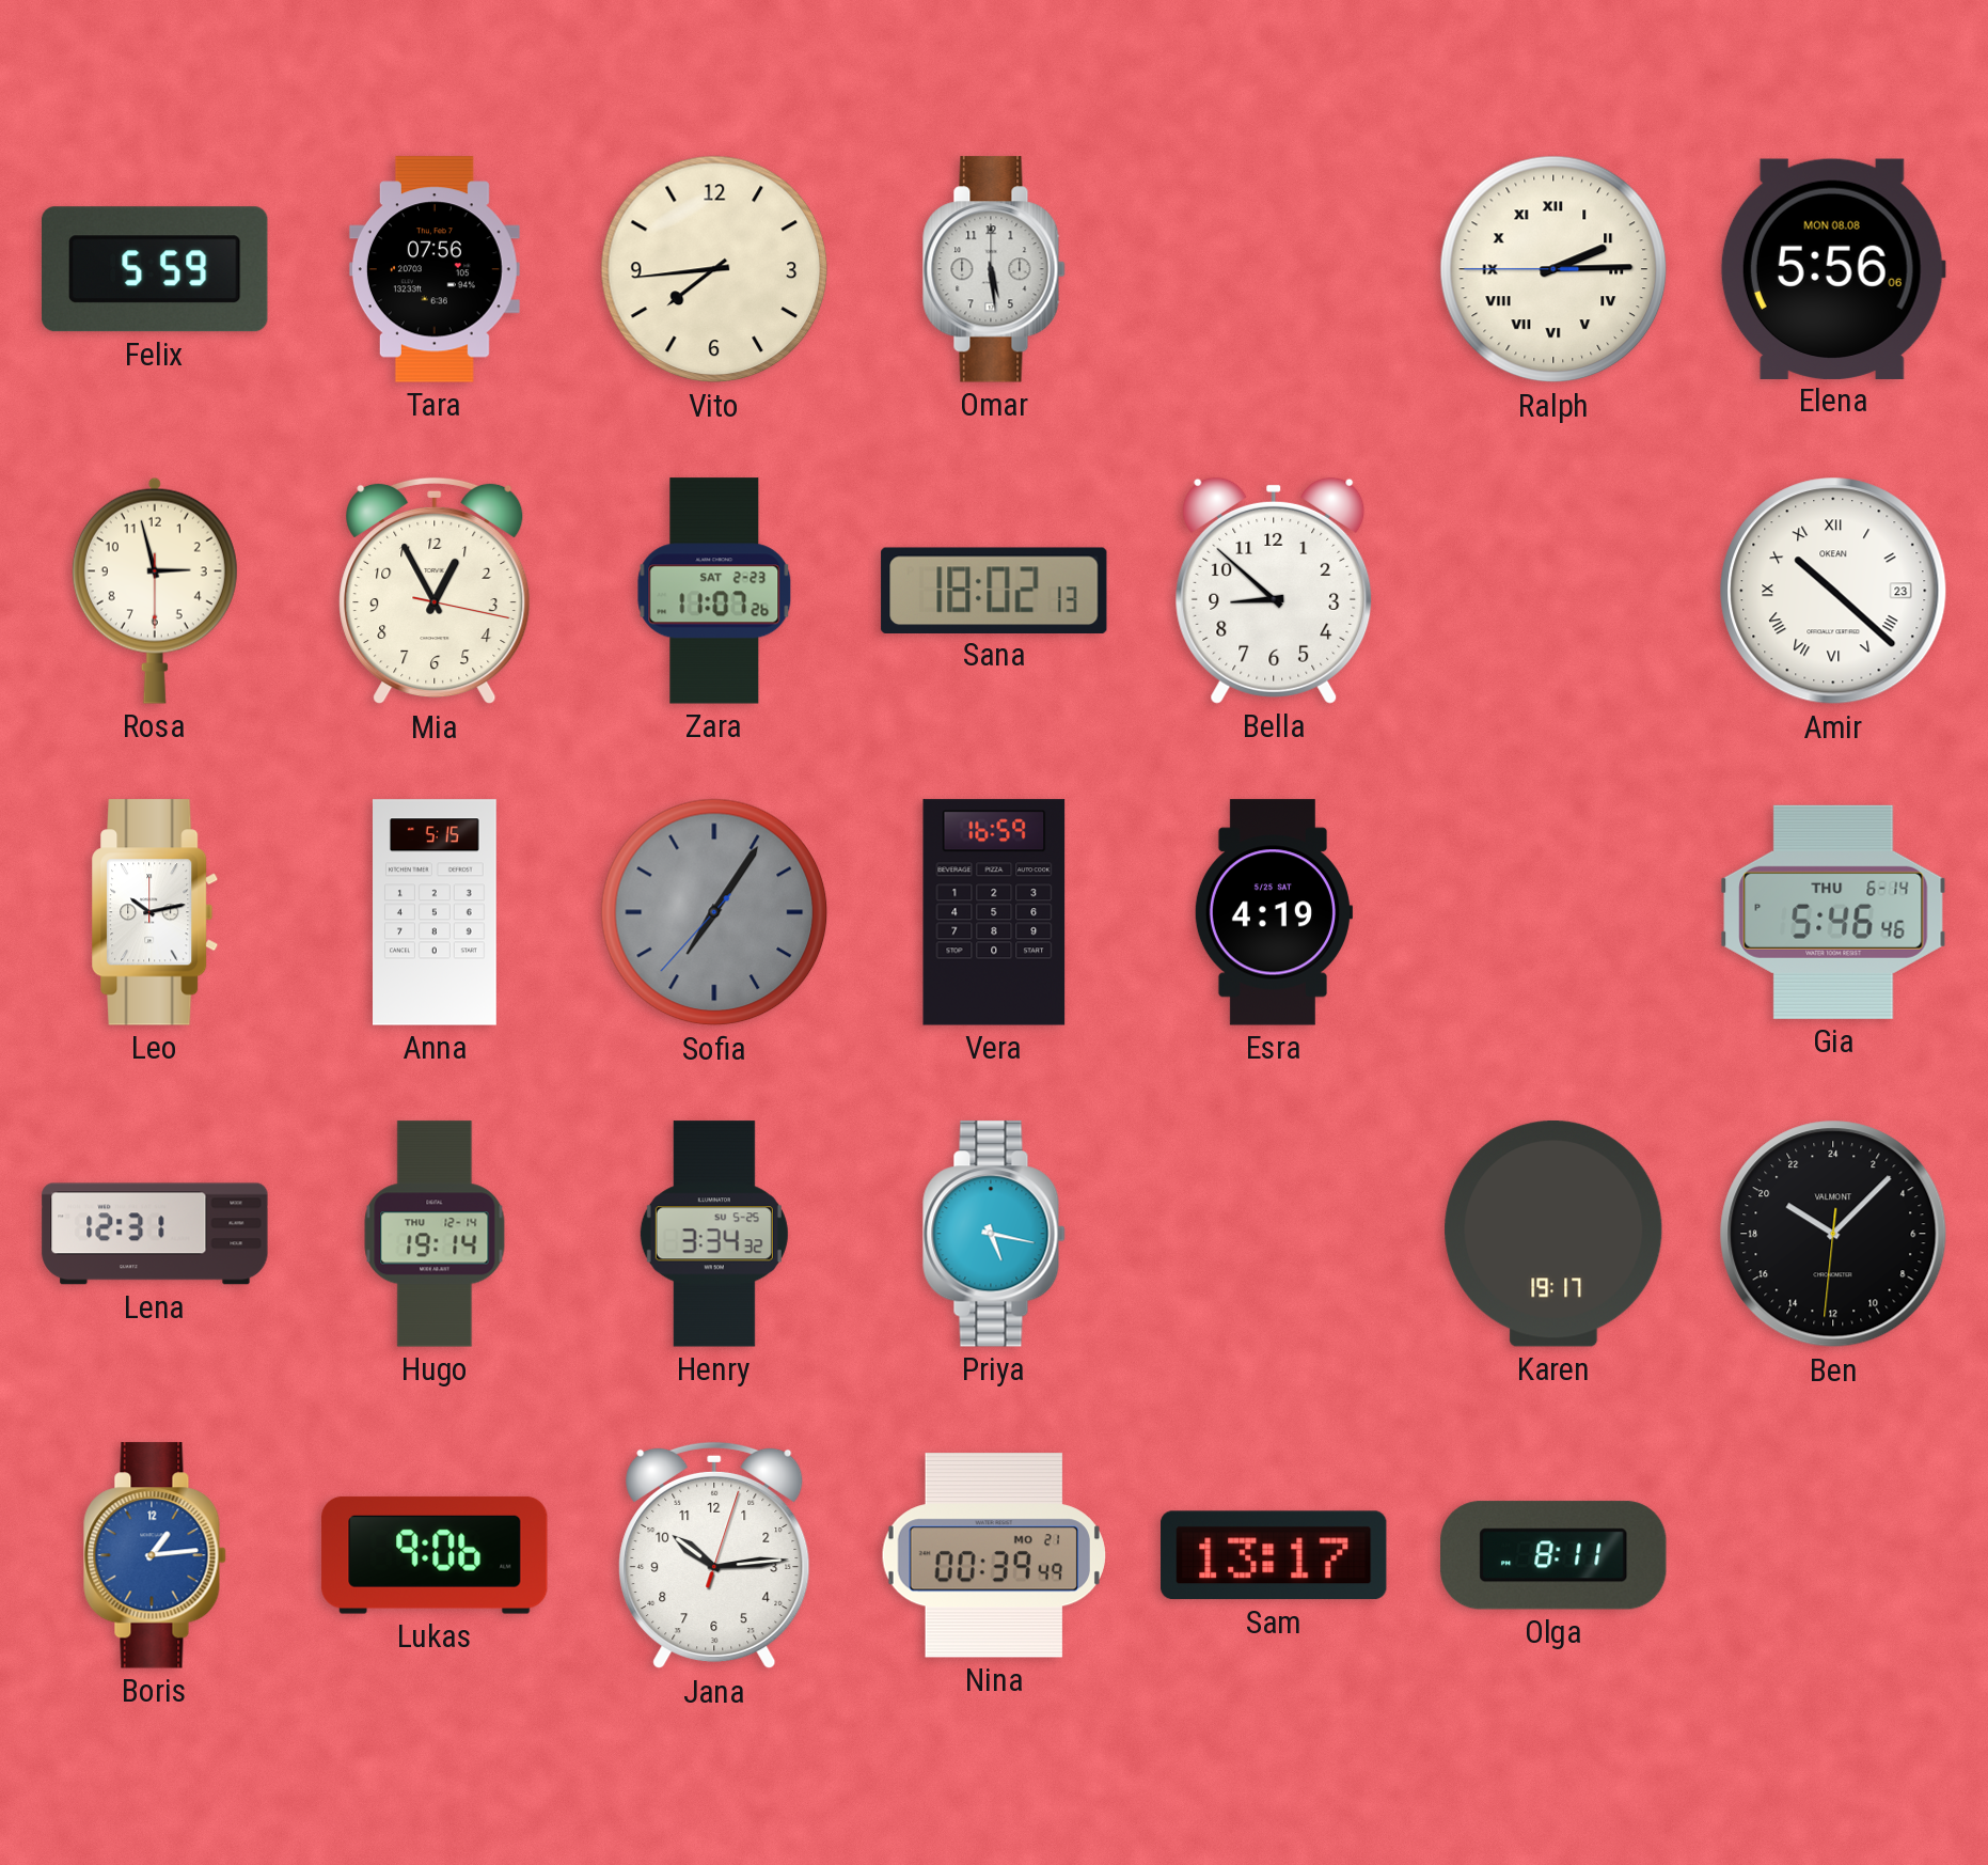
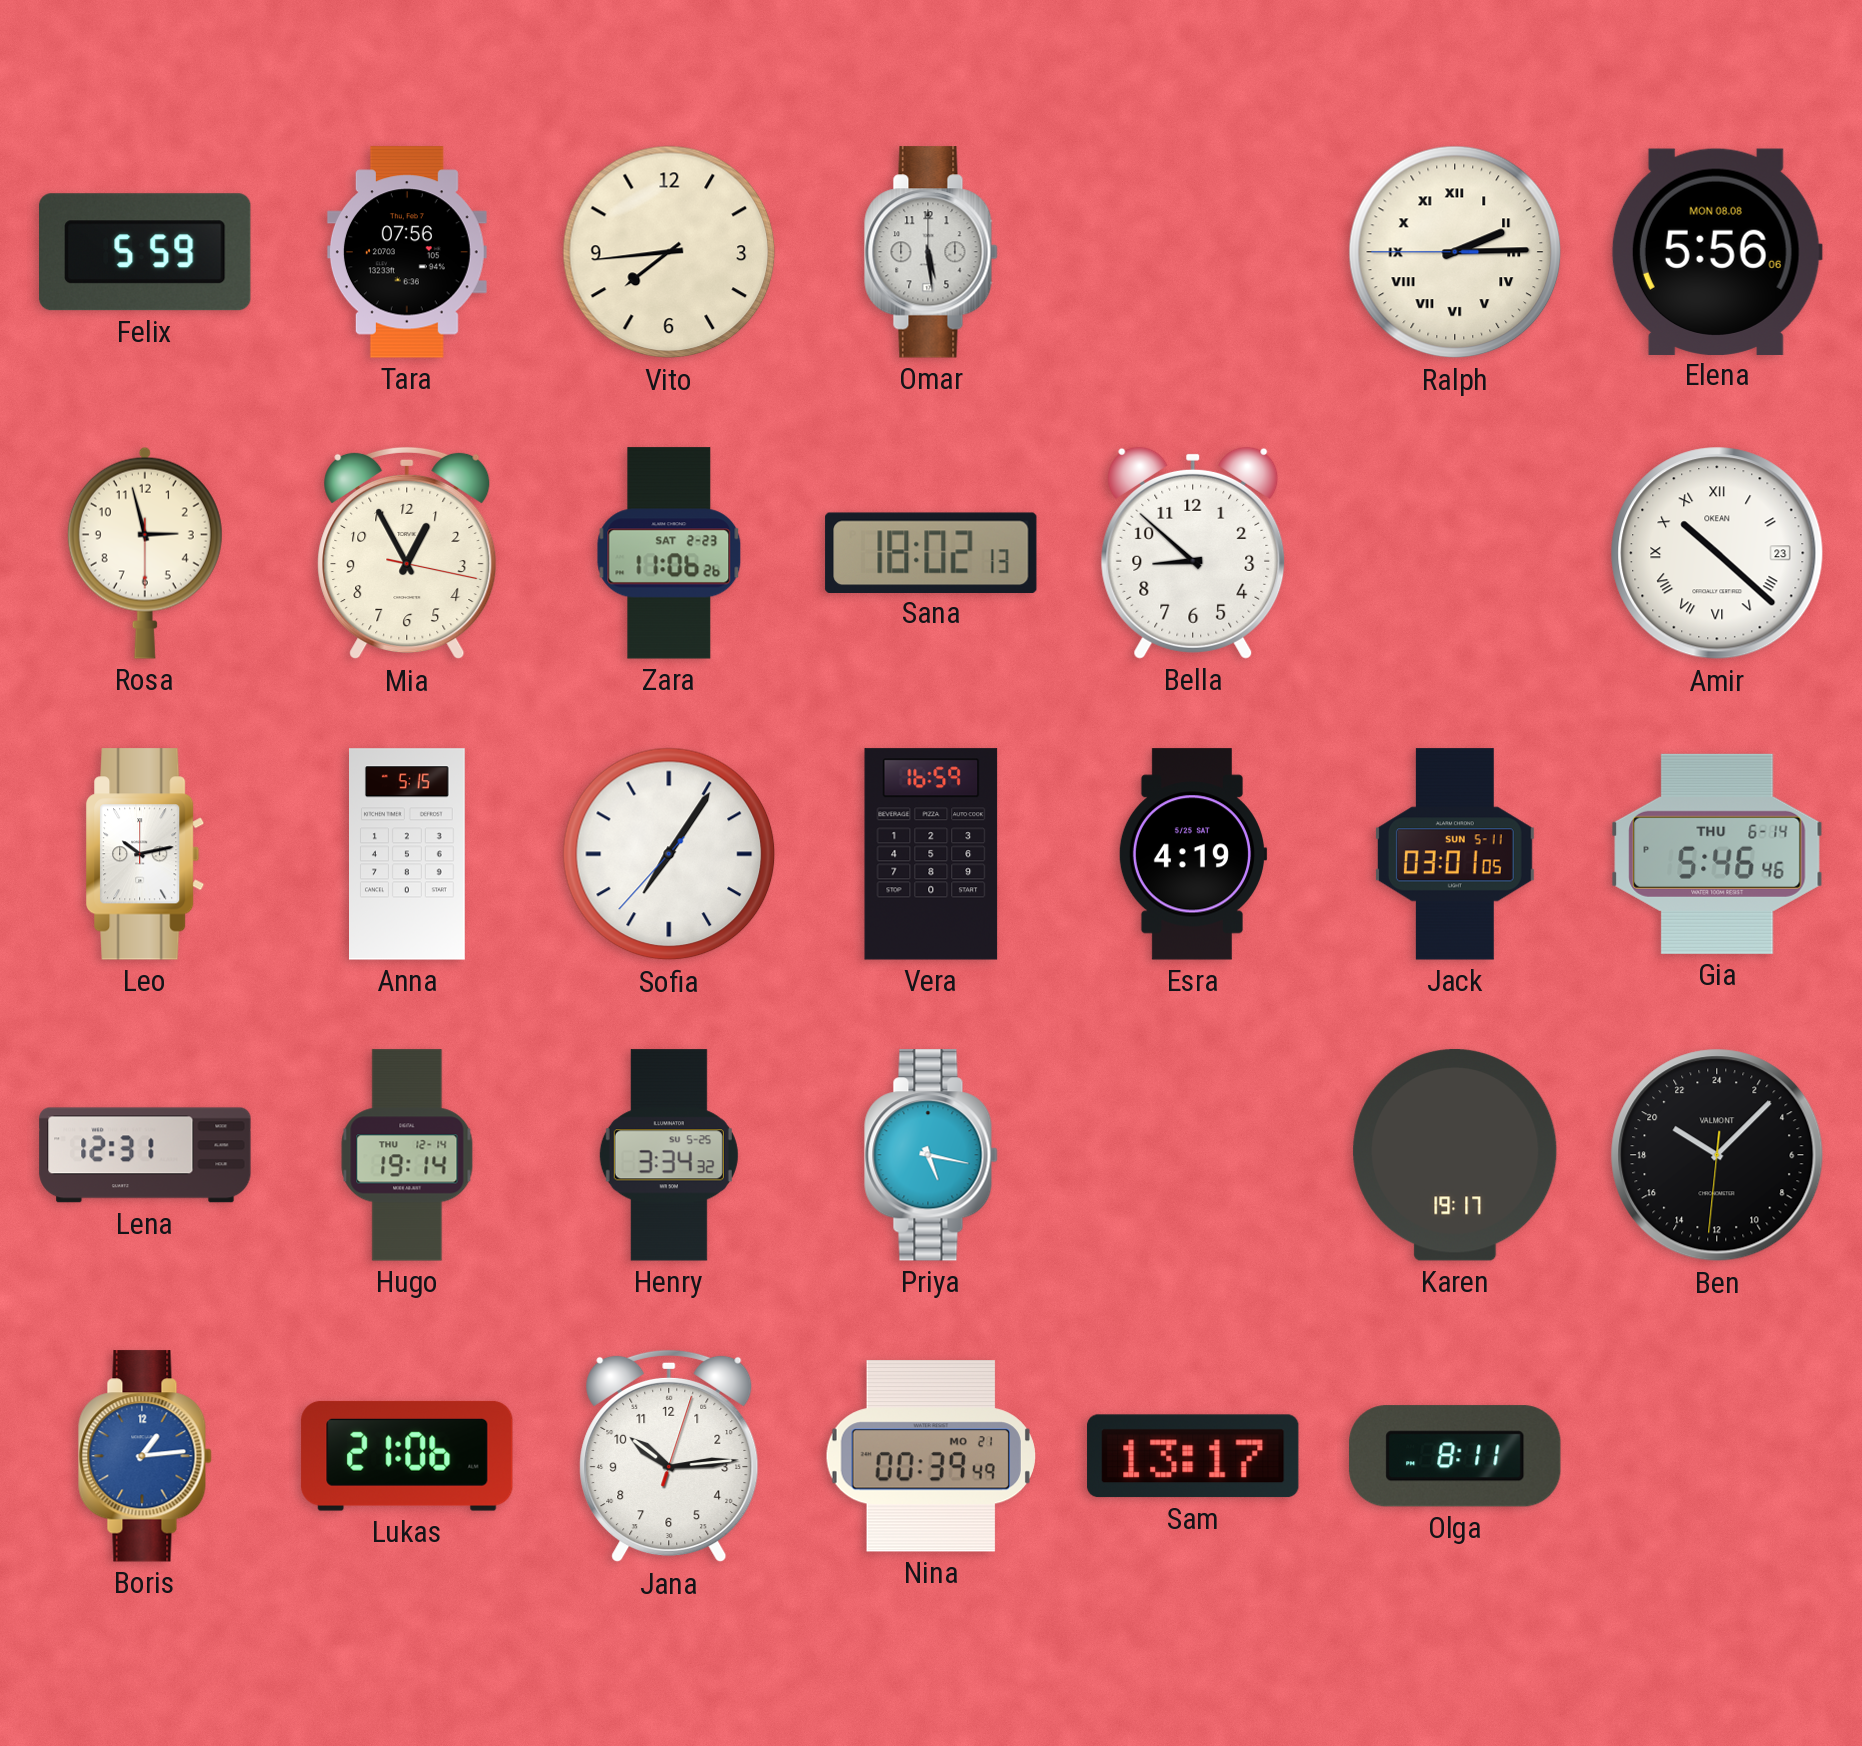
Zara: 11:07 -> 11:06 (669, 553)
Sofia dial: grey -> white (669, 854)
Jack: none -> 03:01 (1455, 854)
Lukas: 9:06 -> 21:06 (407, 1456)
